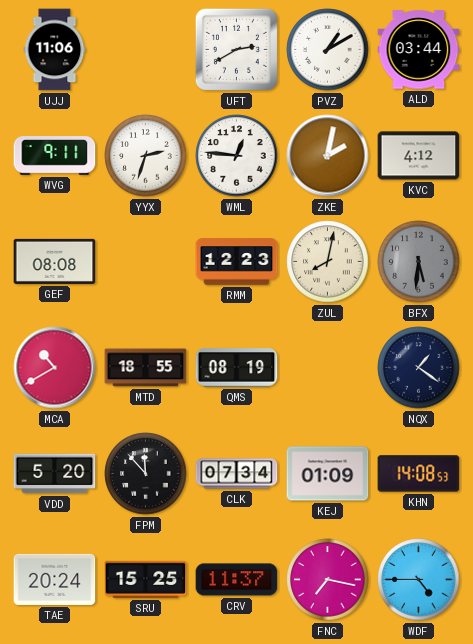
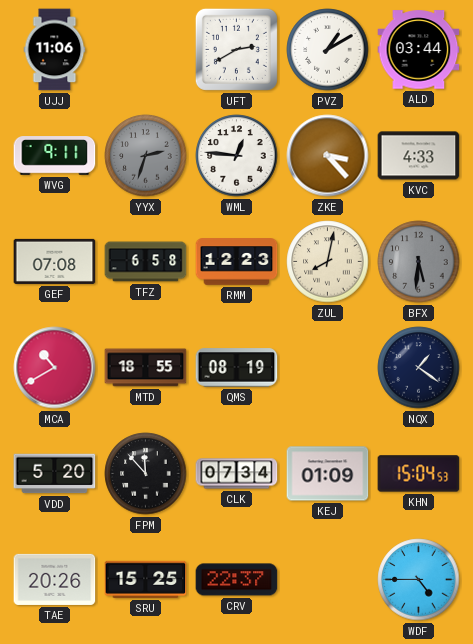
YYX dial: white -> grey (146, 156)
ZKE: 2:02 -> 3:23 (328, 156)
KVC: 4:12 -> 4:33 (419, 156)
GEF: 08:08 -> 07:08 (55, 261)
TFZ: none -> 6:58 (146, 262)
KHN: 14:08 -> 15:04 (419, 474)
TAE: 20:24 -> 20:26 (55, 579)
CRV: 11:37 -> 22:37 (237, 580)
FNC: 7:17 -> none (328, 580)
